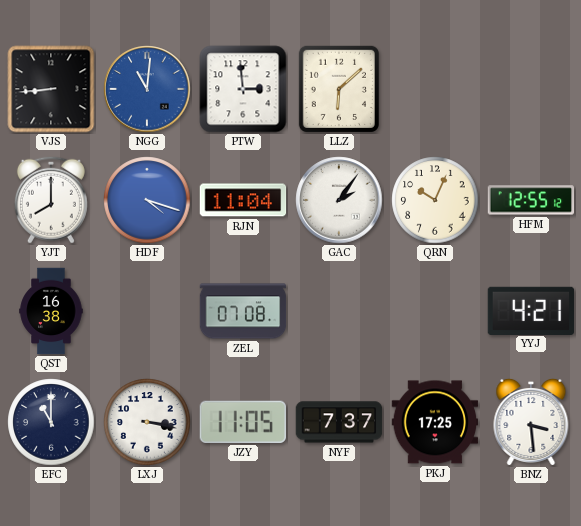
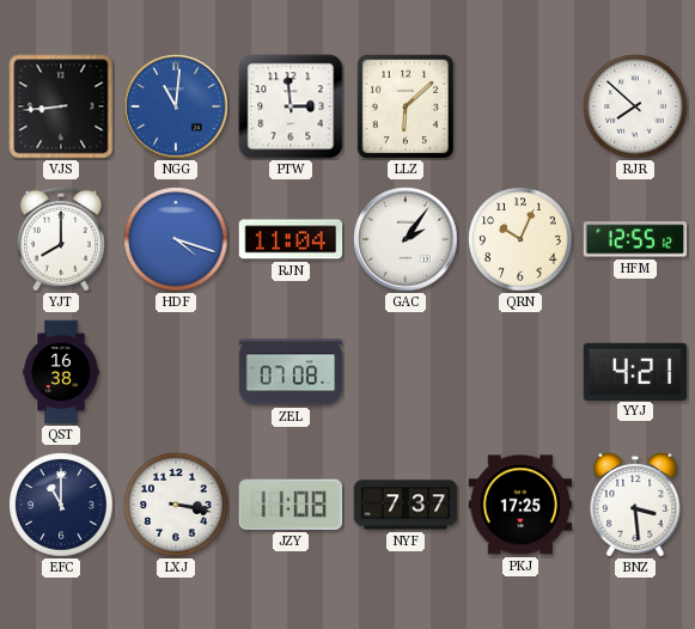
RJR: none -> 7:52 (635, 106)
JZY: 11:05 -> 11:08 (291, 505)
